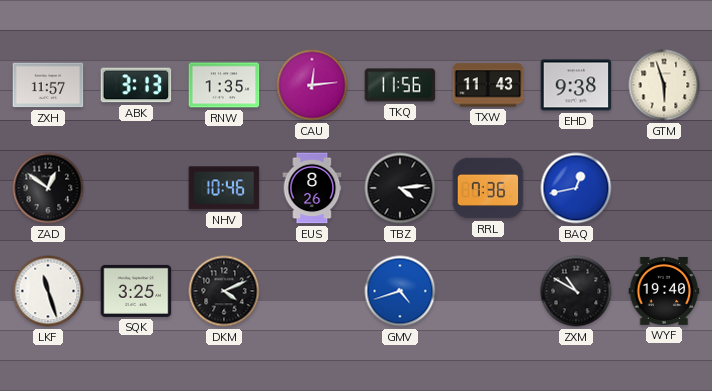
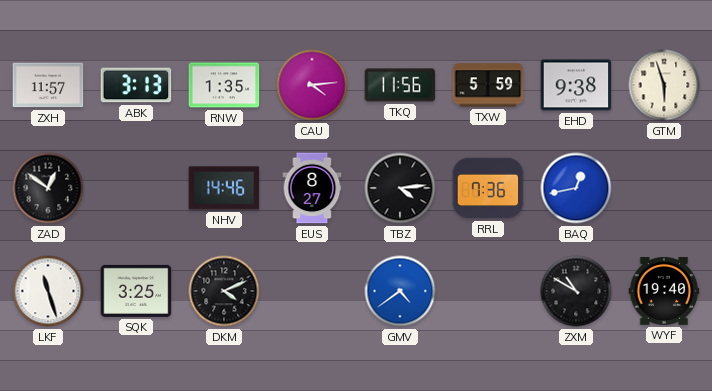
CAU: 12:14 -> 4:14 (312, 85)
TXW: 11:43 -> 5:59 (488, 85)
NHV: 10:46 -> 14:46 (224, 188)
EUS: 8:26 -> 8:27 (312, 188)
GMV: 4:42 -> 4:39 (400, 291)
